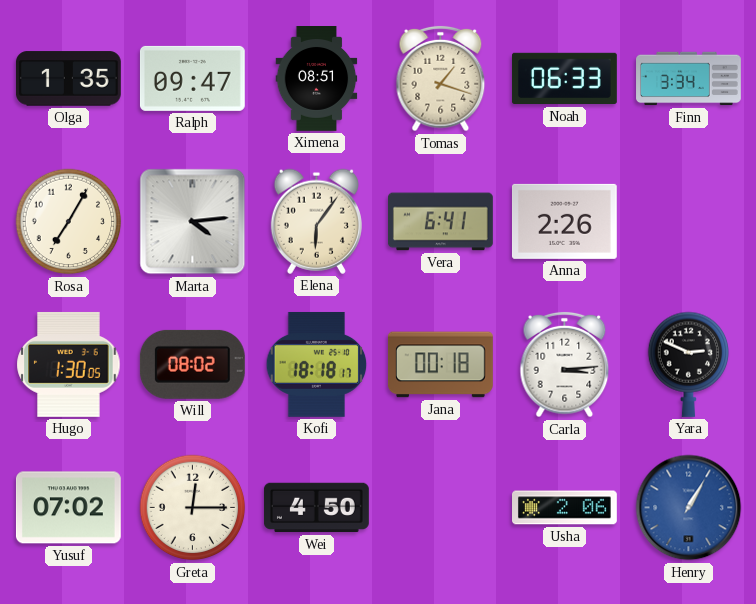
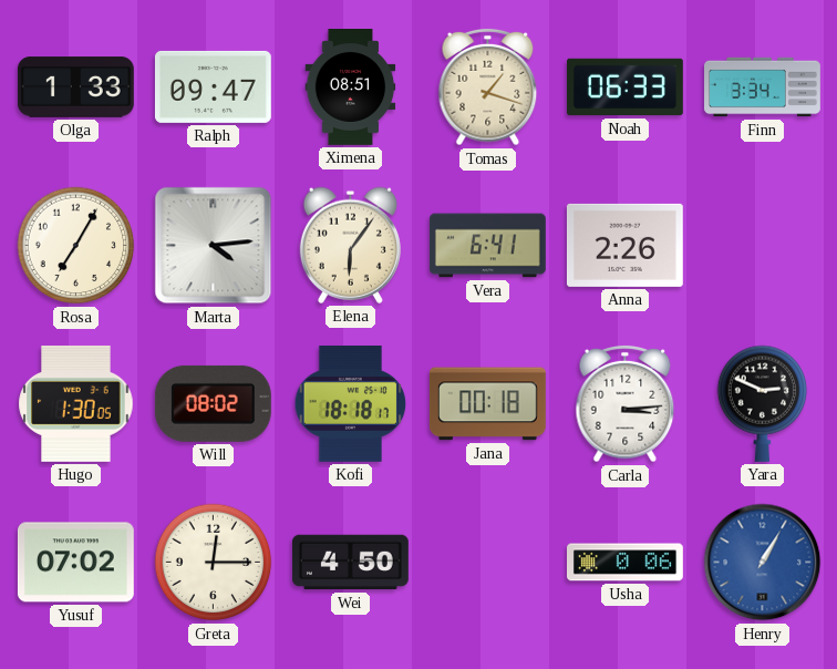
Olga: 1:35 -> 1:33 (75, 88)
Usha: 2:06 -> 0:06 (626, 563)
